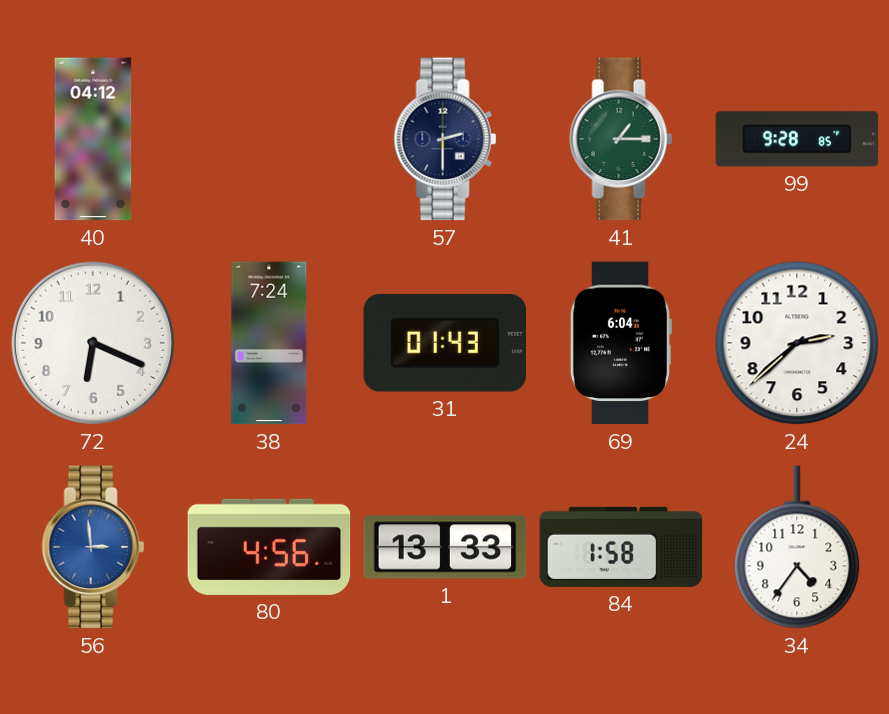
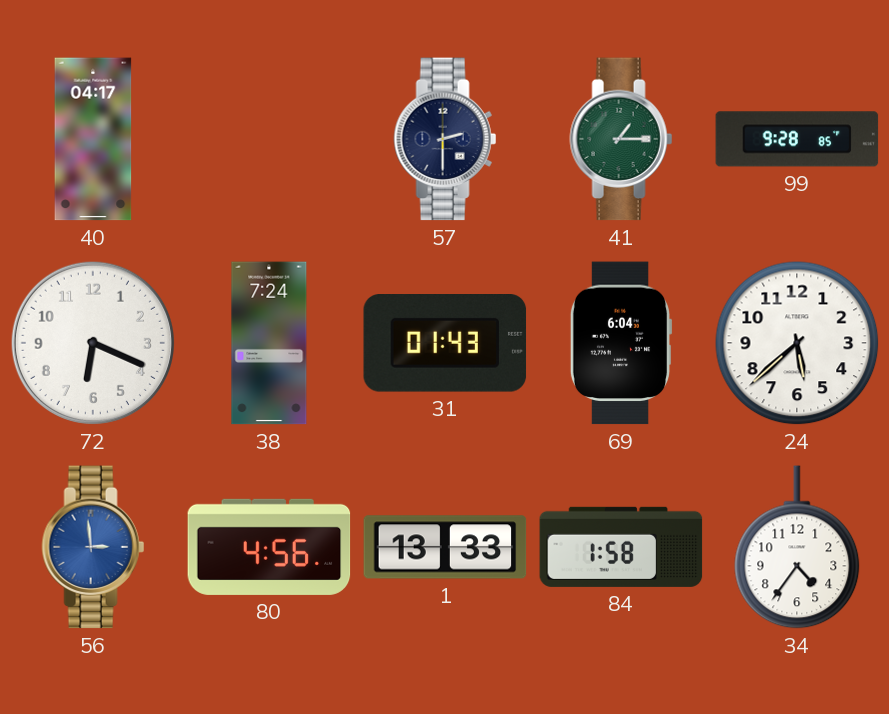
40: 04:12 -> 04:17 (93, 139)
24: 2:38 -> 5:38 (797, 343)
